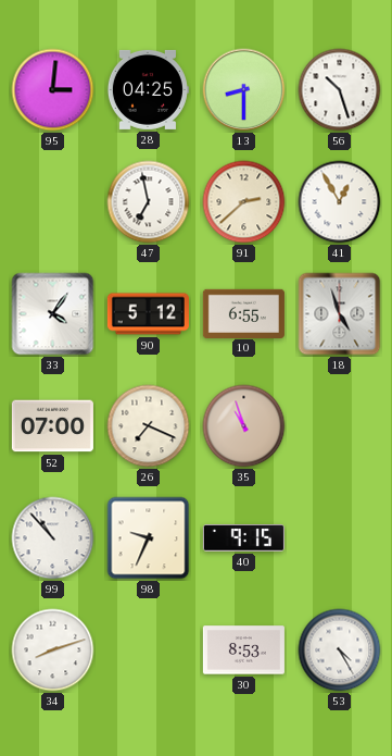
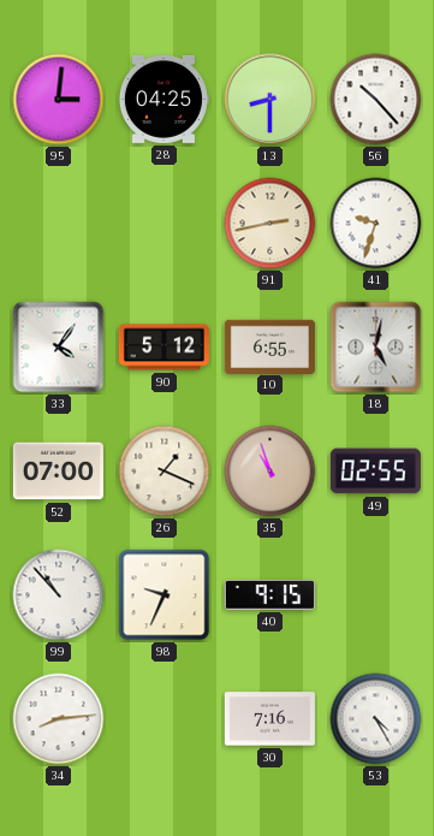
56: 10:27 -> 10:23 (376, 100)
47: 6:58 -> none (149, 202)
91: 2:38 -> 2:43 (270, 224)
41: 12:55 -> 9:33 (376, 224)
18: 4:57 -> 5:02 (376, 348)
26: 7:19 -> 1:19 (165, 472)
49: none -> 02:55 (375, 472)
34: 8:12 -> 8:14 (59, 719)
30: 8:53 -> 7:16 (269, 719)
